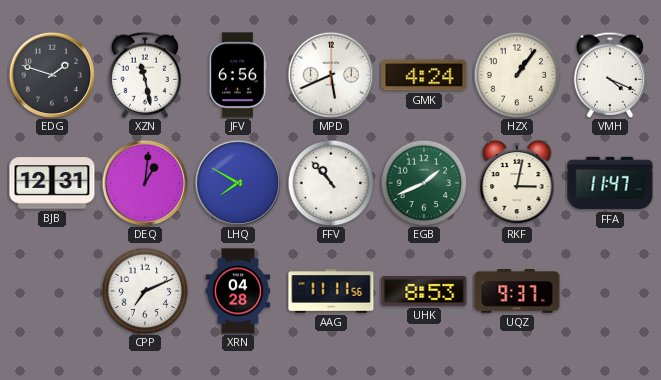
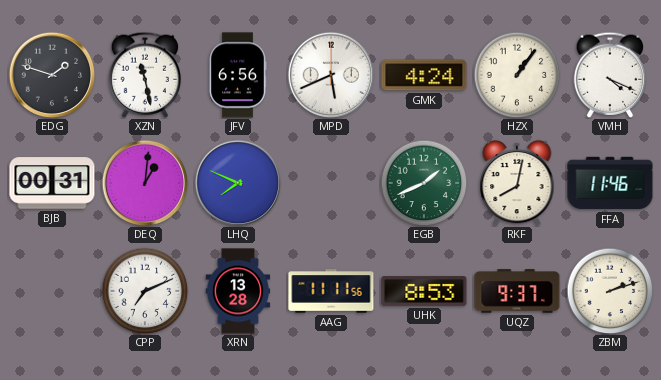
BJB: 12:31 -> 00:31 (52, 183)
LHQ: 7:50 -> 7:49 (238, 183)
FFV: 10:53 -> none (331, 183)
RKF: 3:02 -> 8:02 (517, 183)
FFA: 11:47 -> 11:46 (610, 183)
XRN: 04:28 -> 13:28 (238, 291)
ZBM: none -> 2:12 (610, 291)
